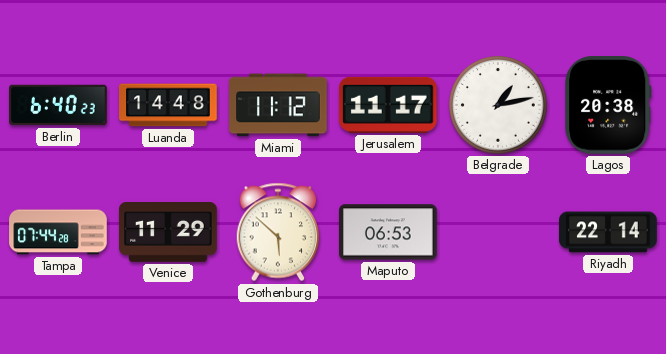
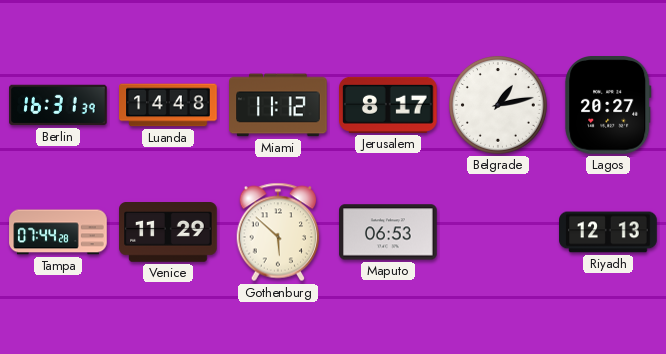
Berlin: 6:40 -> 16:31 (58, 105)
Jerusalem: 11:17 -> 8:17 (389, 105)
Lagos: 20:38 -> 20:27 (608, 106)
Riyadh: 22:14 -> 12:13 (608, 232)
